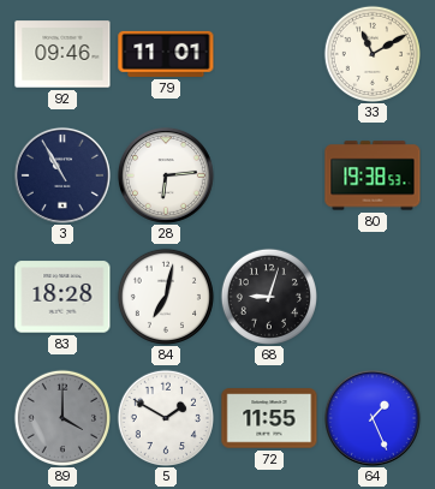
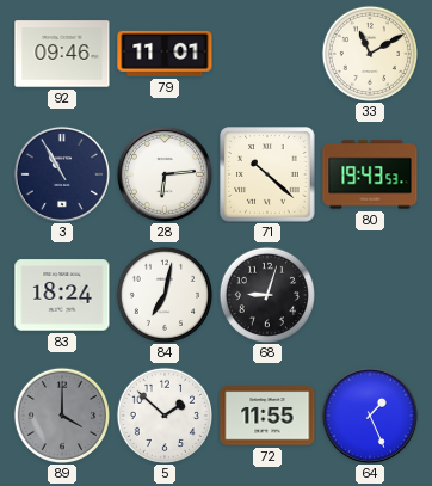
71: none -> 10:22 (267, 174)
80: 19:38 -> 19:43 (370, 174)
83: 18:28 -> 18:24 (62, 295)
5: 1:50 -> 1:52 (163, 414)
